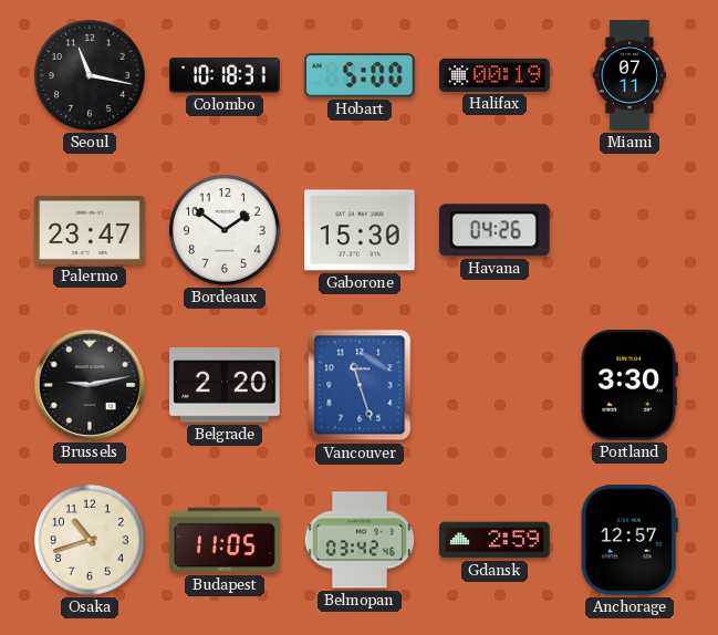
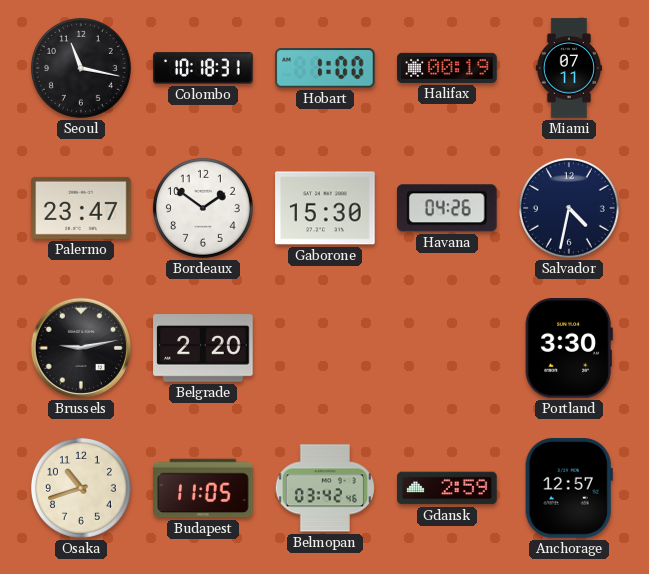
Hobart: 5:00 -> 1:00 (325, 68)
Salvador: none -> 4:32 (569, 208)
Vancouver: 11:27 -> none (360, 385)
